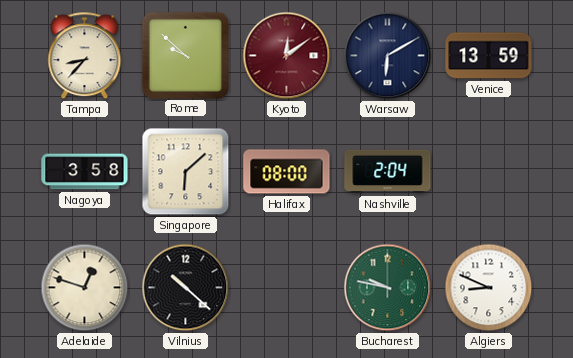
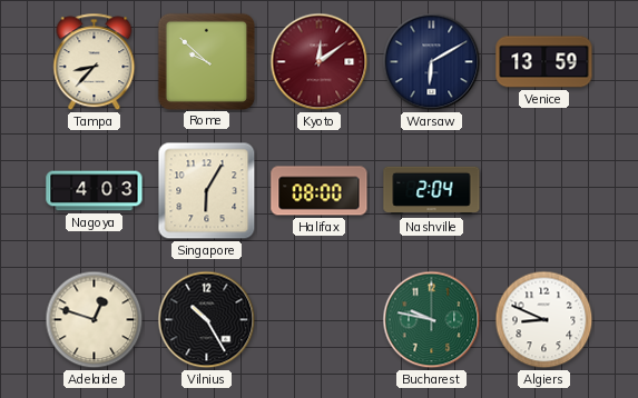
Nagoya: 3:58 -> 4:03 (95, 191)
Singapore: 6:08 -> 6:05 (207, 191)
Vilnius: 10:22 -> 10:25 (207, 320)
